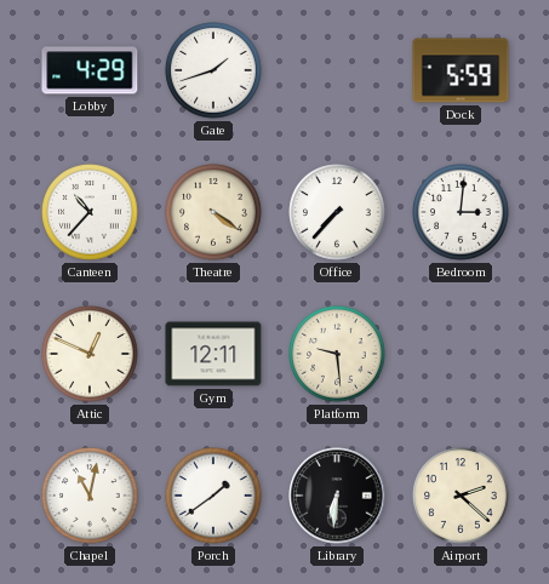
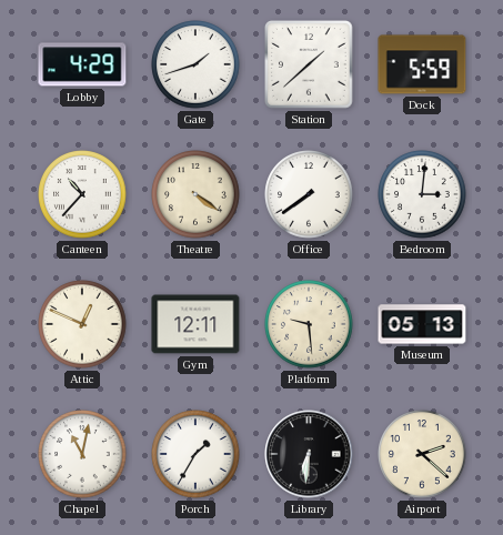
Station: none -> 1:38 (310, 65)
Office: 7:37 -> 7:39 (309, 194)
Museum: none -> 05:13 (422, 324)
Porch: 1:39 -> 1:35 (195, 454)
